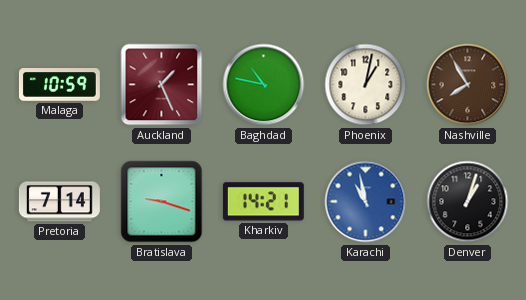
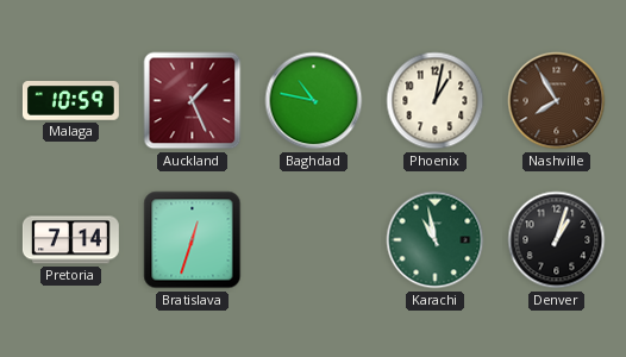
Bratislava: 9:18 -> 12:33 (193, 240)
Kharkiv: 14:21 -> none (263, 202)
Karachi dial: blue -> green (436, 240)
